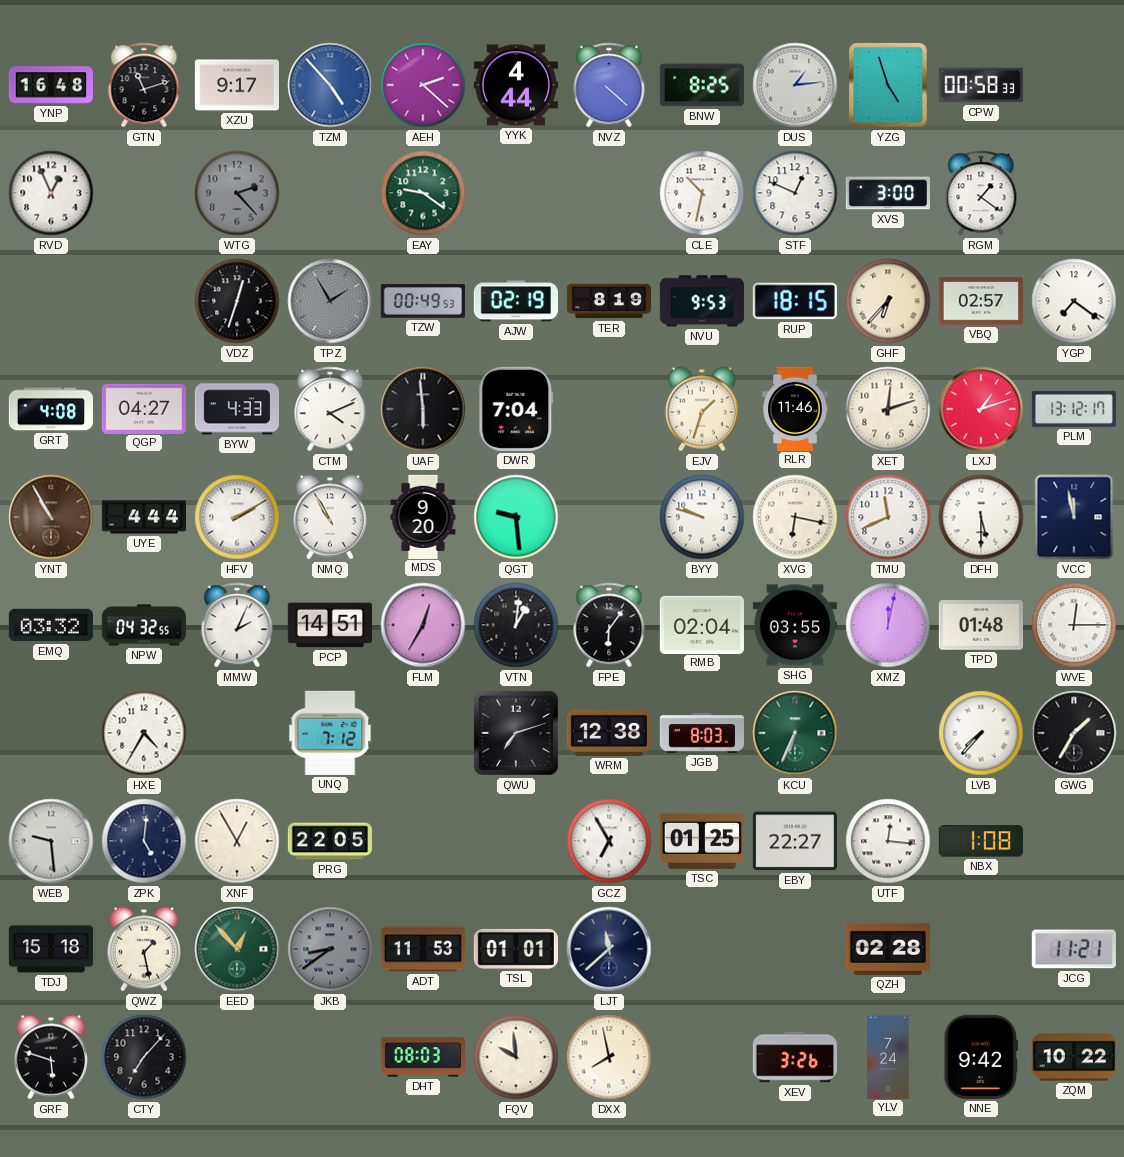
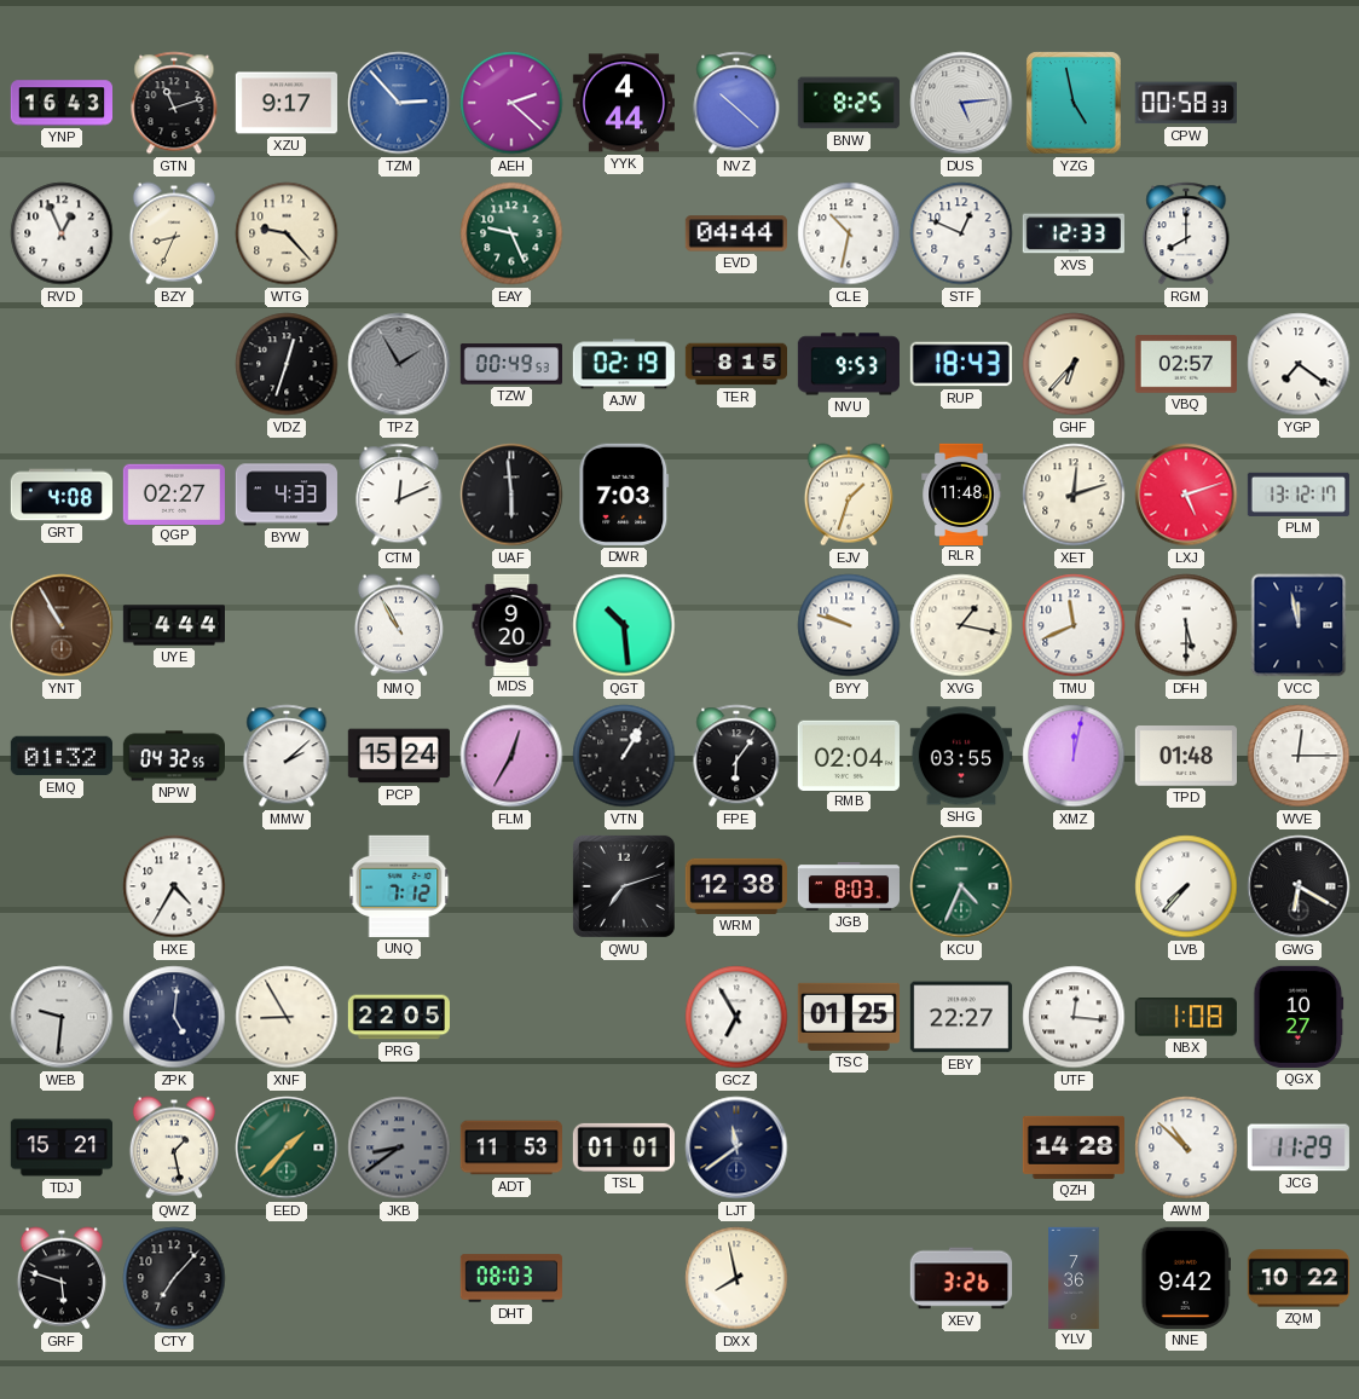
YNP: 16:48 -> 16:43 (60, 103)
TZM: 4:53 -> 2:53 (399, 103)
NVZ: 4:22 -> 10:22 (736, 103)
DUS: 1:14 -> 5:14 (961, 103)
YZG: 4:57 -> 4:58 (1074, 103)
BZY: none -> 8:34 (174, 233)
WTG: 2:23 -> 9:23 (287, 233)
WTG dial: grey -> cream (287, 233)
EAY: 9:21 -> 9:26 (511, 233)
EVD: none -> 04:44 (736, 233)
XVS: 3:00 -> 12:33 (1074, 233)
RGM: 1:21 -> 8:00 (1186, 233)
TER: 8:19 -> 8:15 (735, 364)
RUP: 18:15 -> 18:43 (961, 364)
QGP: 04:27 -> 02:27 (174, 493)
CTM: 4:11 -> 12:11 (399, 495)
DWR: 7:04 -> 7:03 (624, 495)
RLR: 11:46 -> 11:48 (961, 493)
LXJ: 1:12 -> 5:12 (1186, 495)
HFV: 2:10 -> none (237, 517)
QGT: 9:29 -> 10:29 (624, 625)
XVG: 6:17 -> 1:17 (961, 625)
EMQ: 03:32 -> 01:32 (62, 756)
MMW: 2:04 -> 2:08 (287, 756)
PCP: 14:51 -> 15:24 (399, 756)
VTN: 1:01 -> 1:05 (624, 756)
KCU: 6:34 -> 4:34 (961, 886)
GWG: 1:35 -> 6:20 (1299, 886)
WEB: 9:29 -> 9:31 (62, 1017)
XNF: 12:55 -> 8:55 (287, 1017)
QGX: none -> 10:27 (1299, 1017)
TDJ: 15:18 -> 15:21 (60, 1147)
EED: 12:53 -> 1:37 (287, 1147)
LJT: 11:38 -> 11:39 (736, 1147)
QZH: 02:28 -> 14:28 (1074, 1147)
AWM: none -> 10:52 (1186, 1147)
JCG: 11:21 -> 11:29 (1299, 1147)
FQV: 9:59 -> none (516, 1057)
YLV: 7:24 -> 7:36 (1074, 1277)
